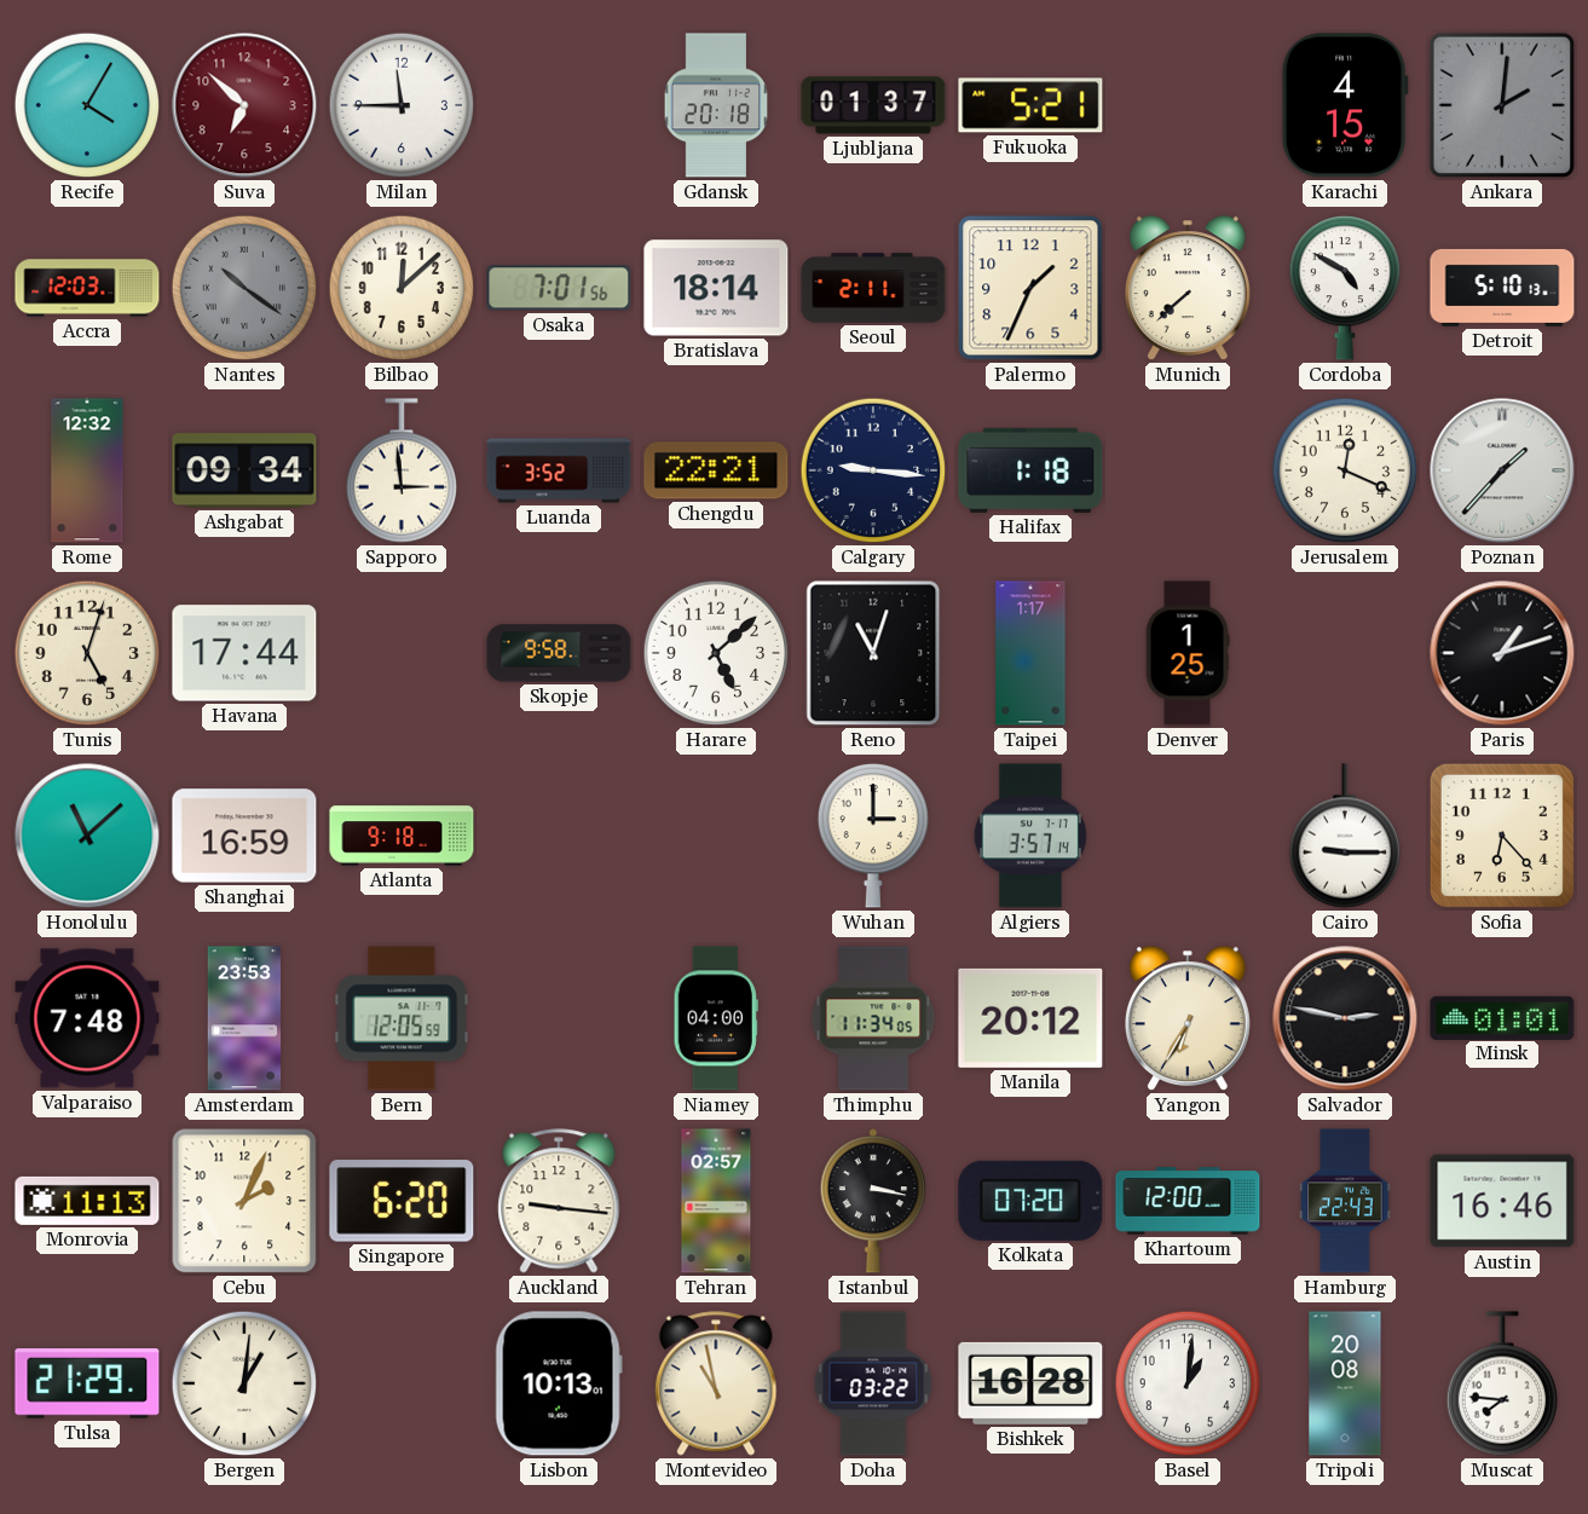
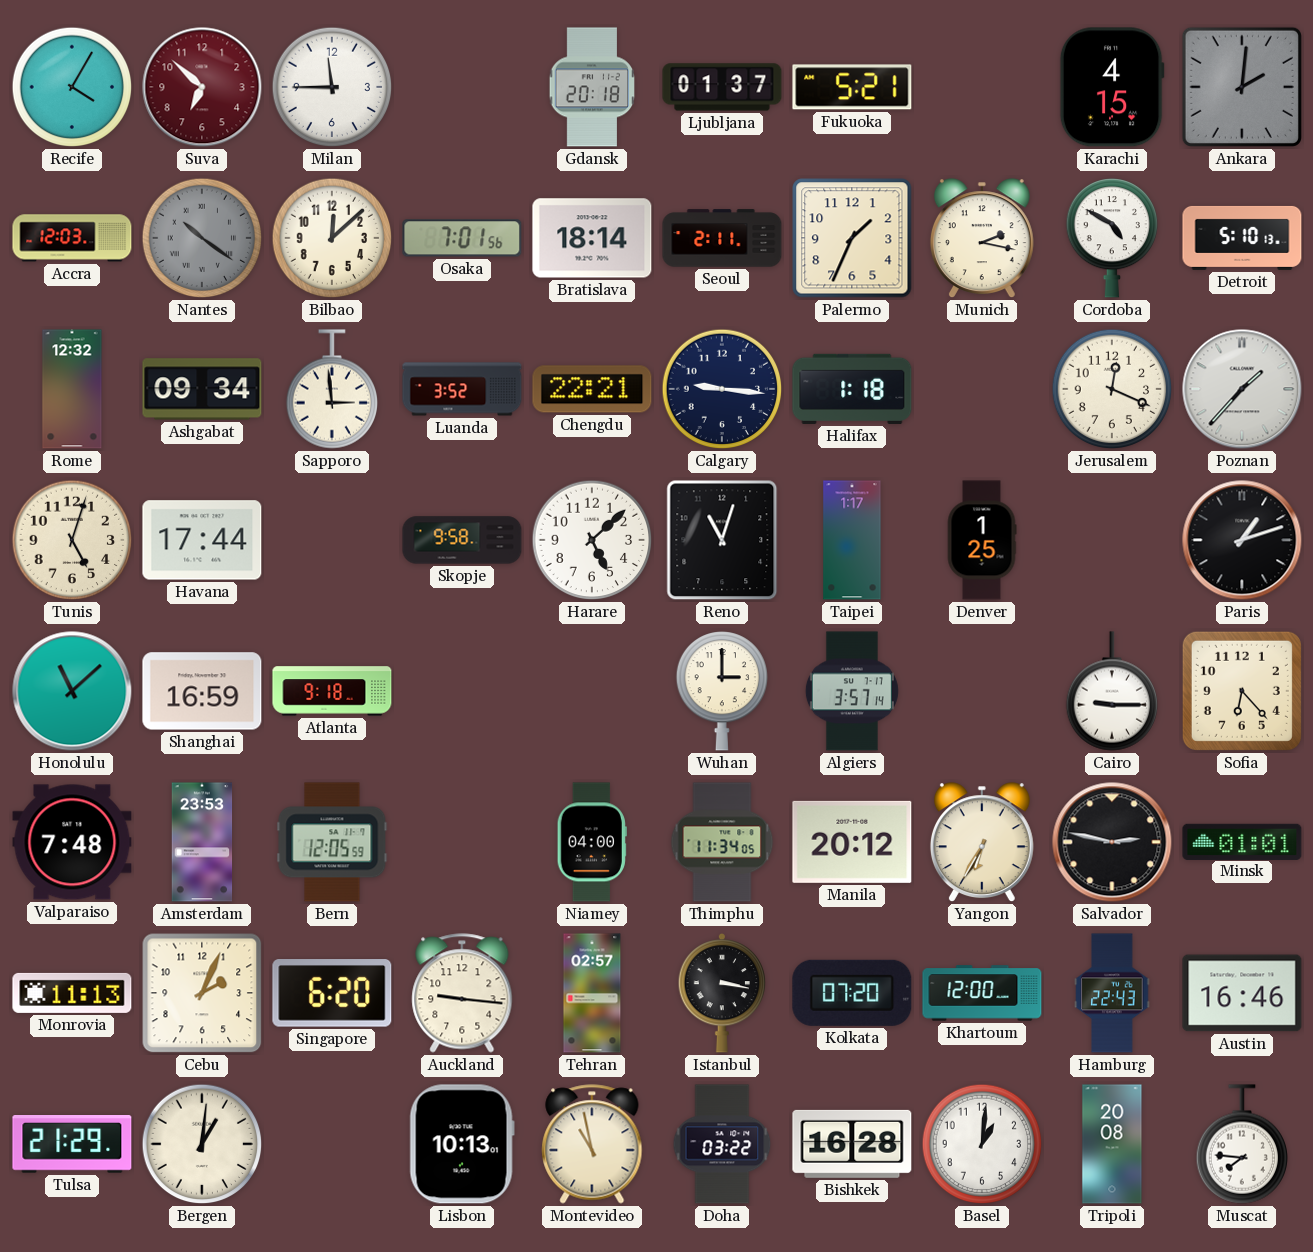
Munich: 7:38 -> 2:17 (982, 239)
